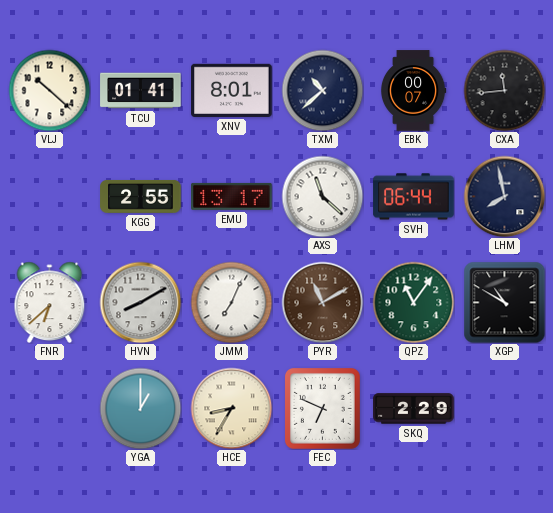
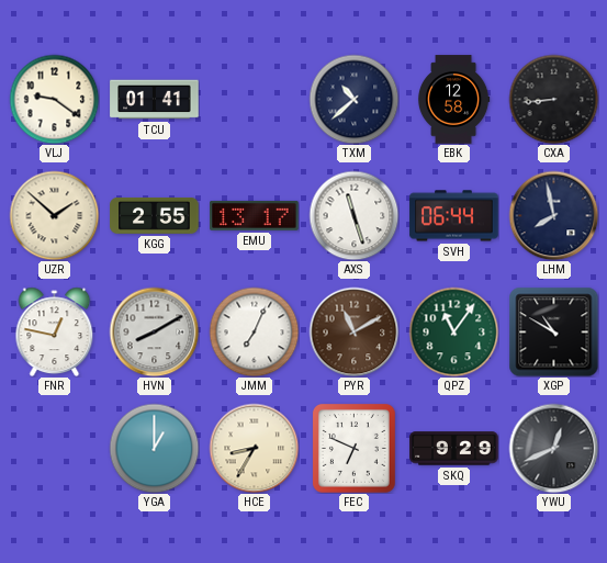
VLJ: 10:22 -> 9:21 (54, 99)
XNV: 8:01 -> none (232, 90)
EBK: 00:07 -> 12:58 (453, 100)
CXA: 11:44 -> 8:44 (553, 99)
UZR: none -> 1:52 (54, 215)
AXS: 11:22 -> 11:27 (353, 215)
FNR: 6:38 -> 12:47 (55, 331)
SKQ: 2:29 -> 9:29 (454, 449)
YWU: none -> 12:41 (553, 448)
